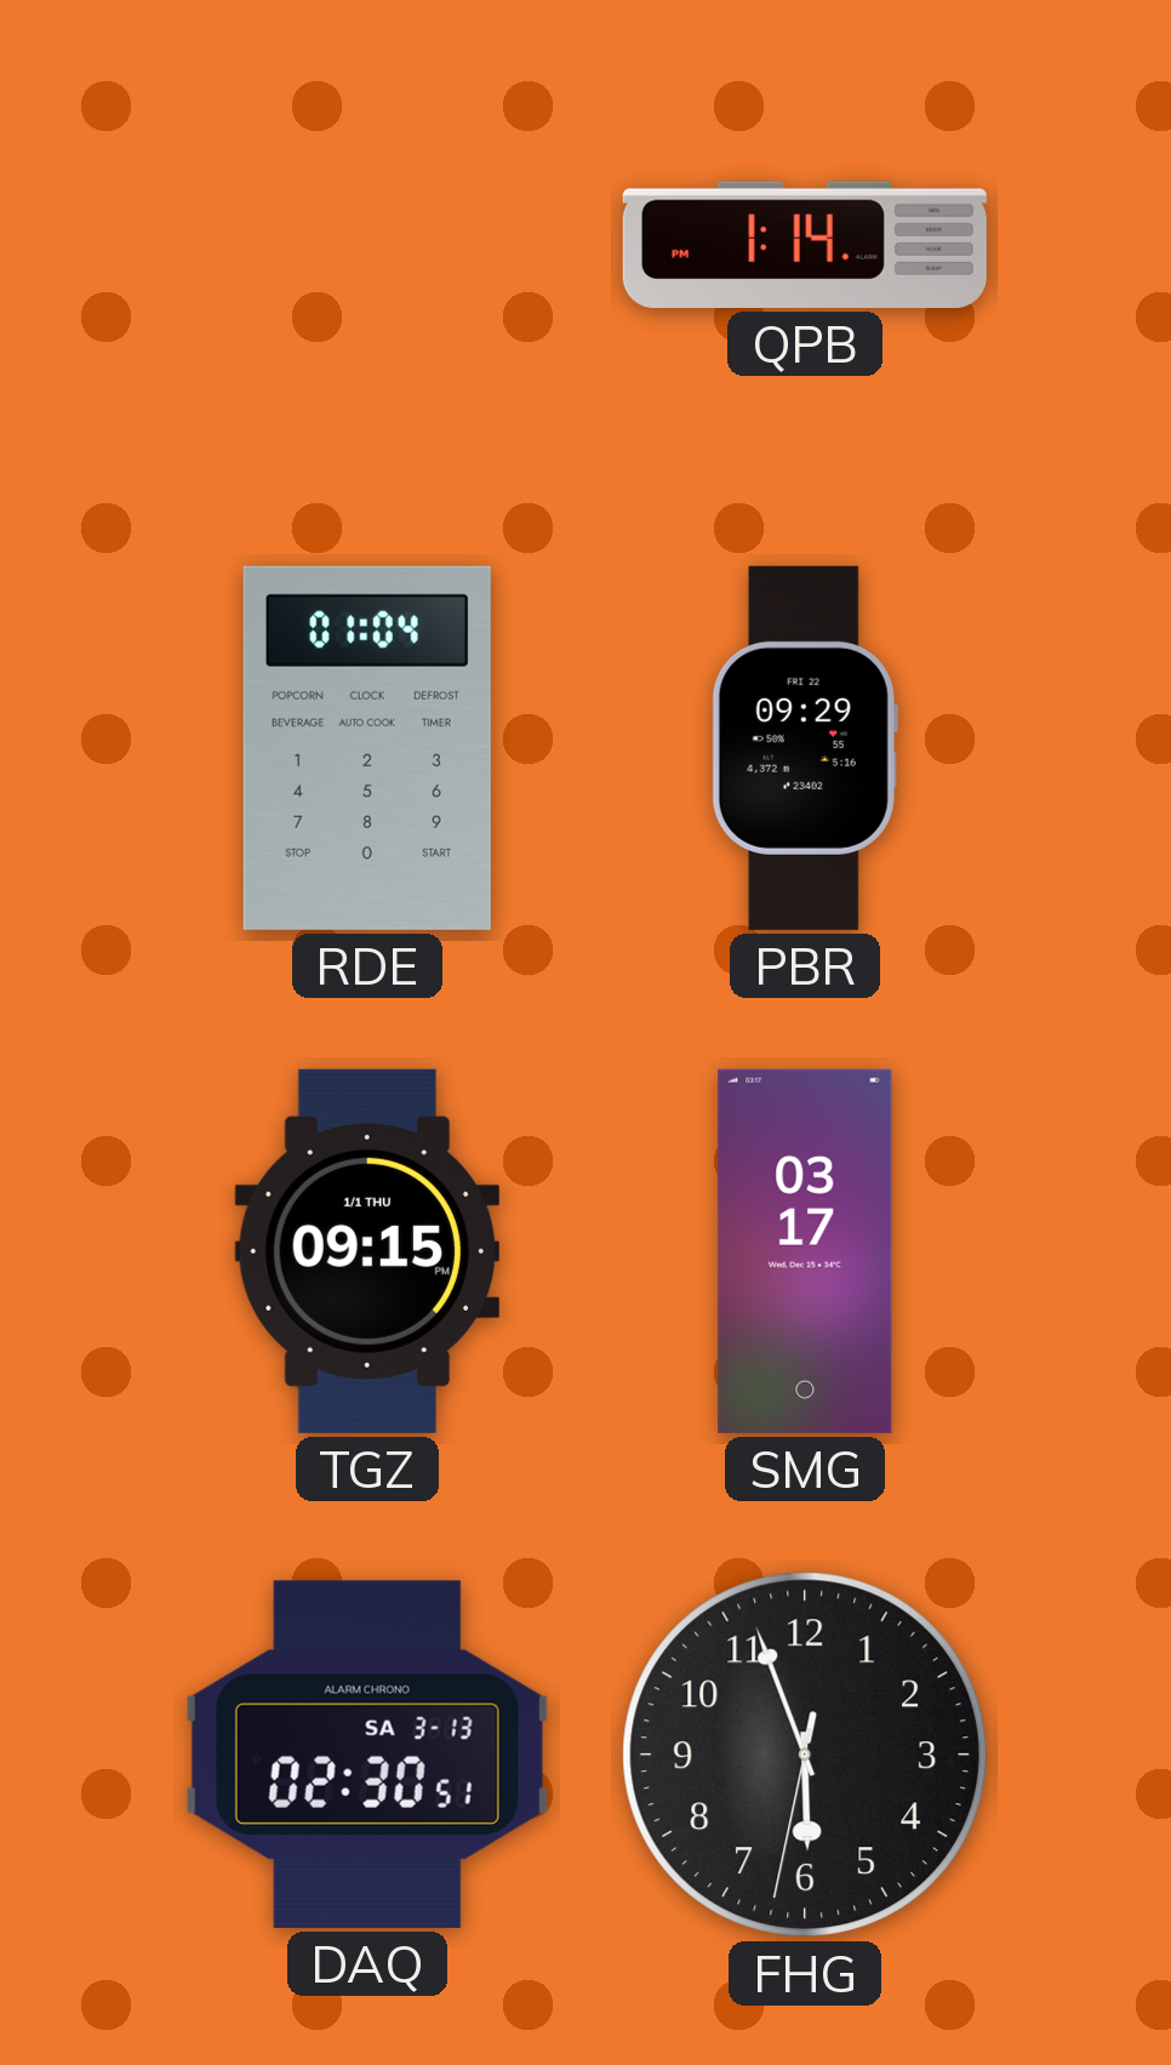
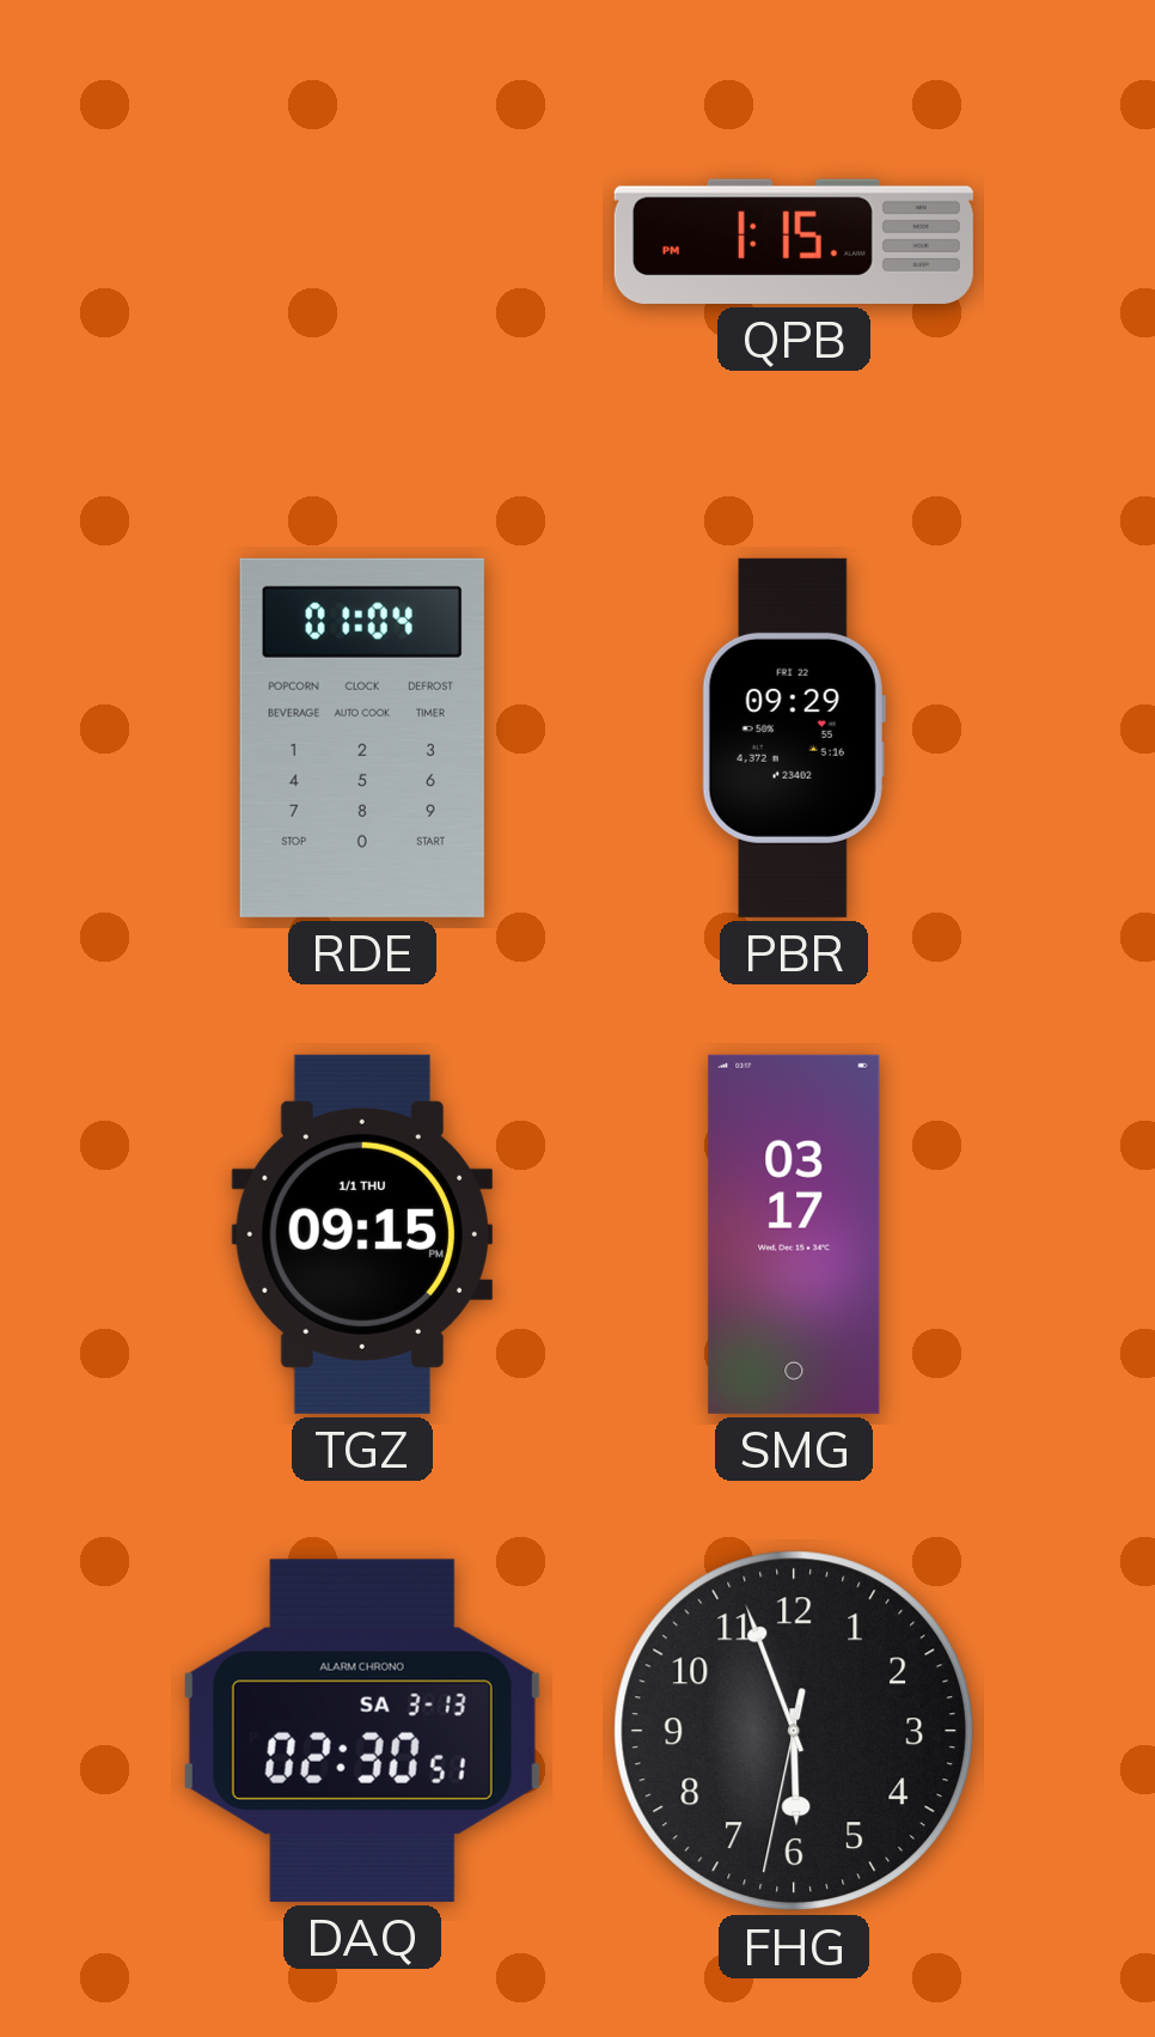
QPB: 1:14 -> 1:15 (794, 242)
